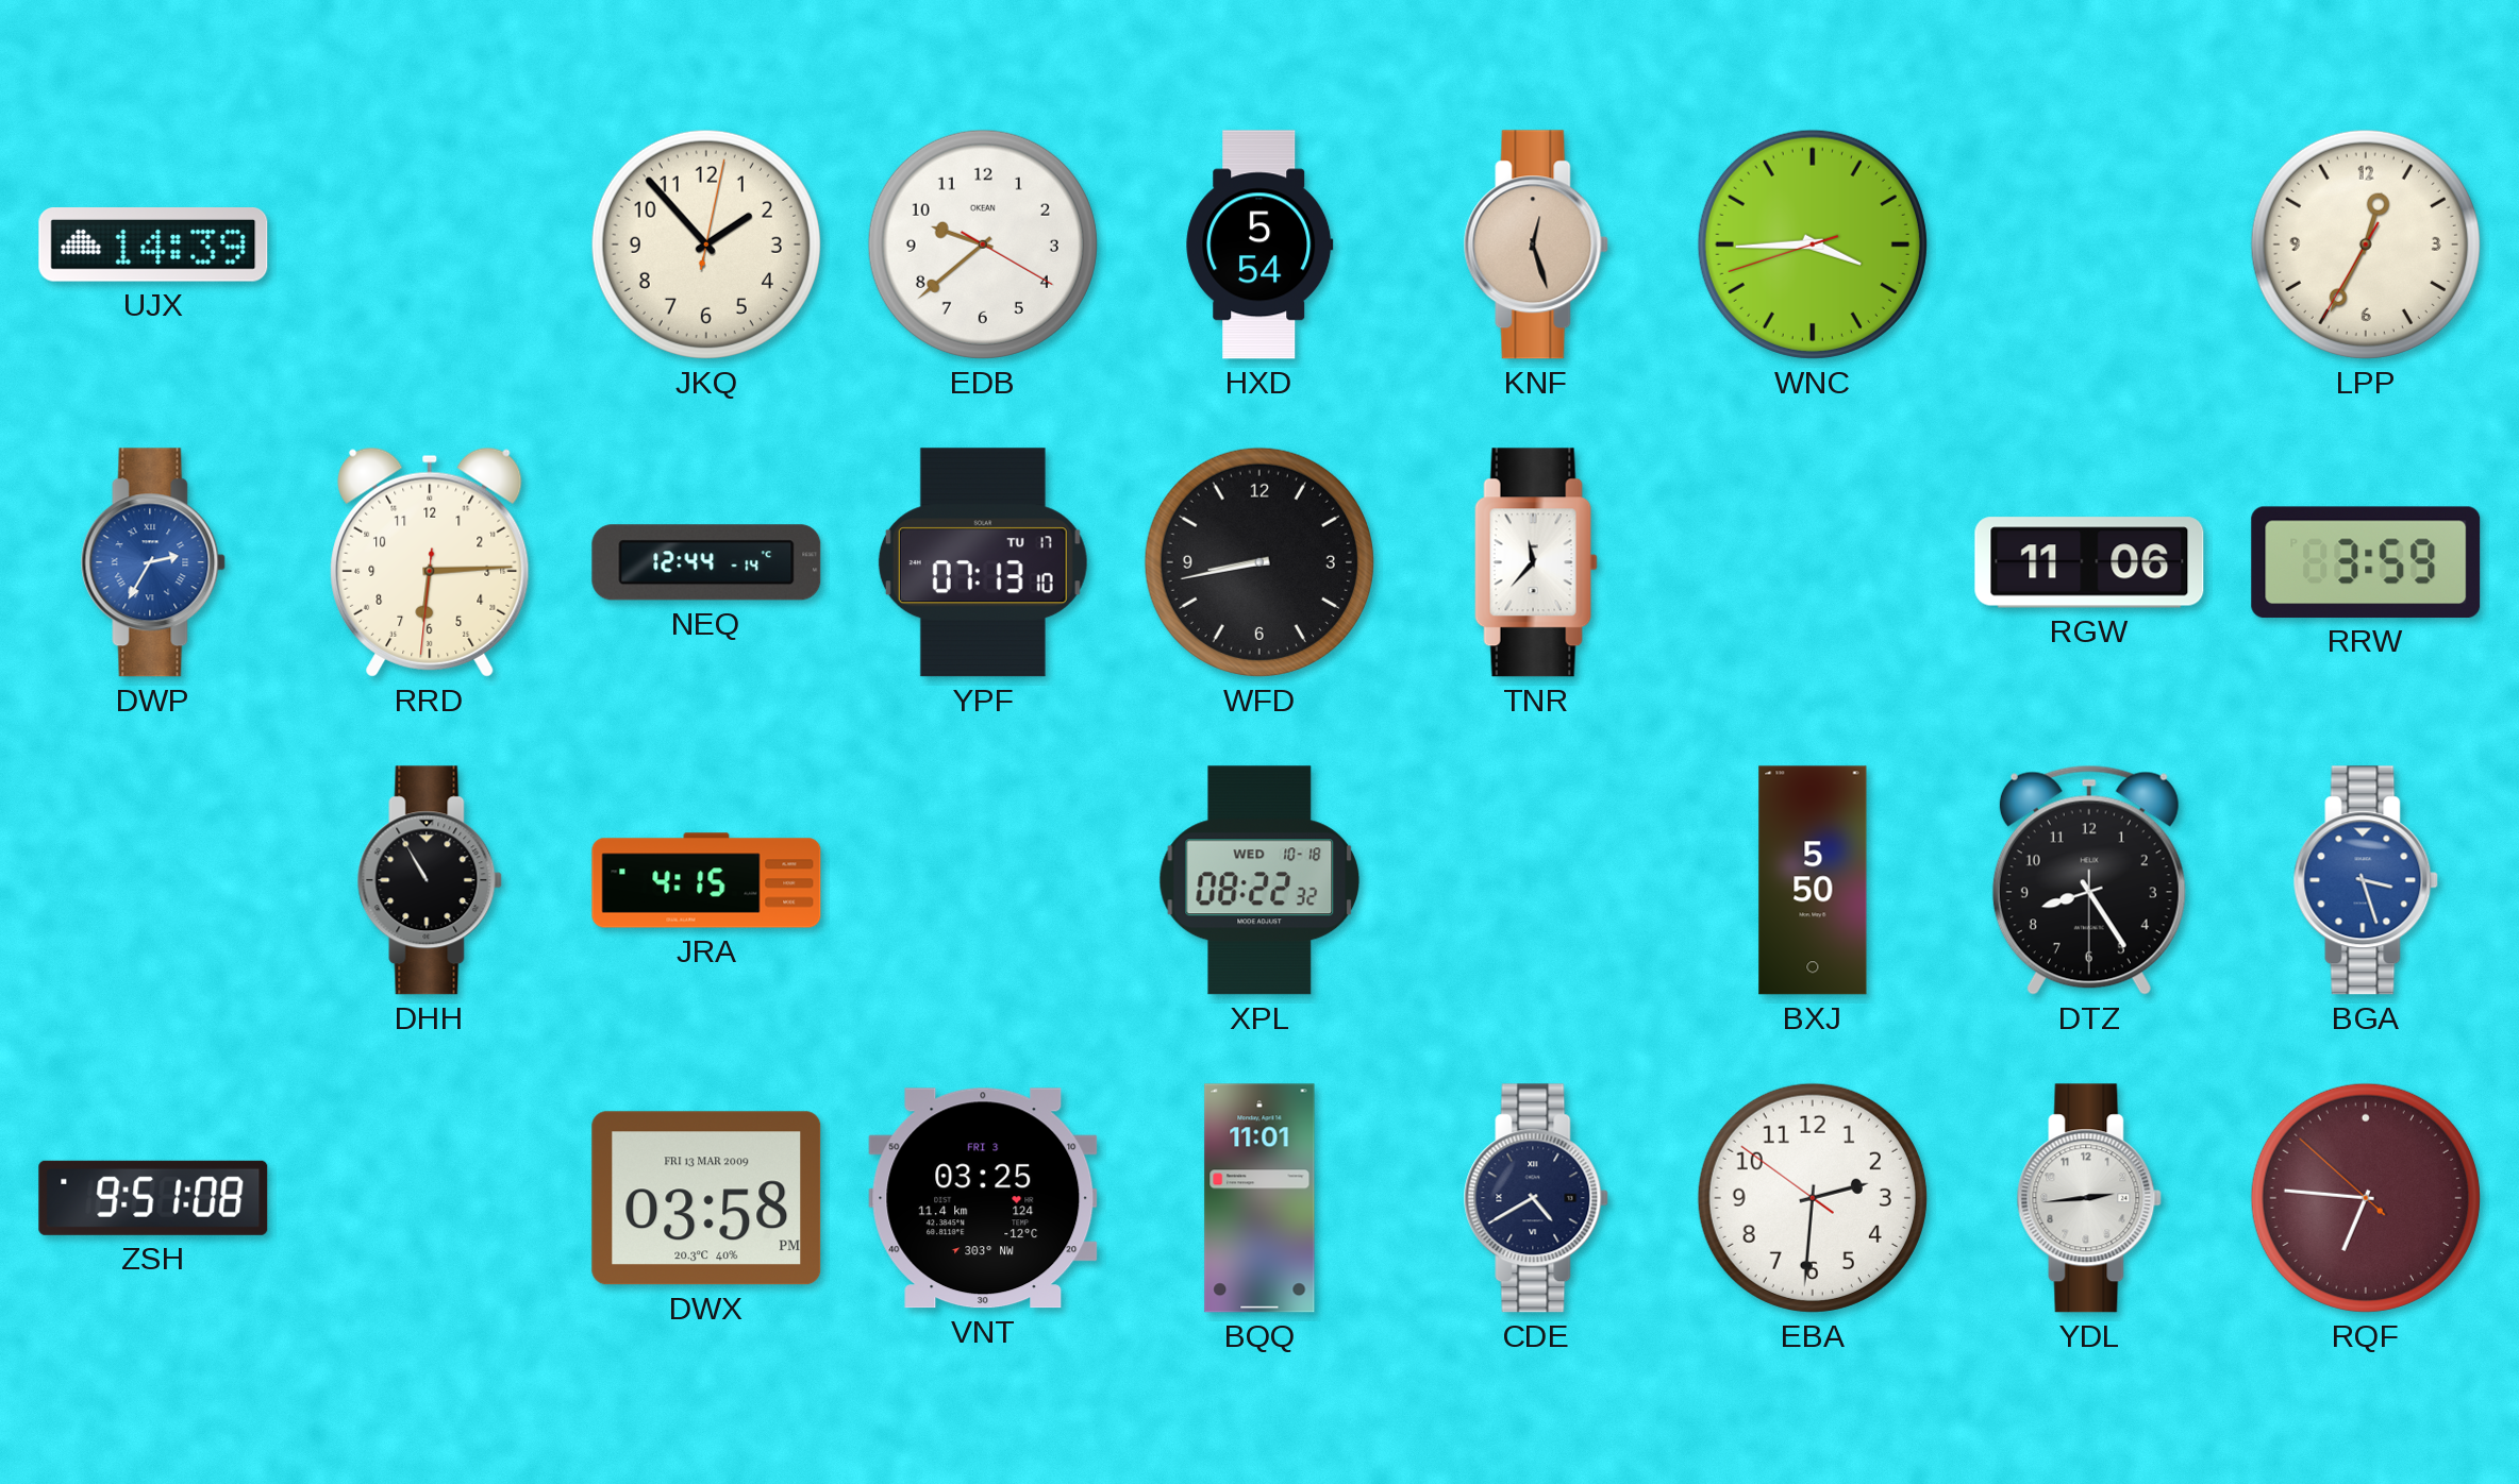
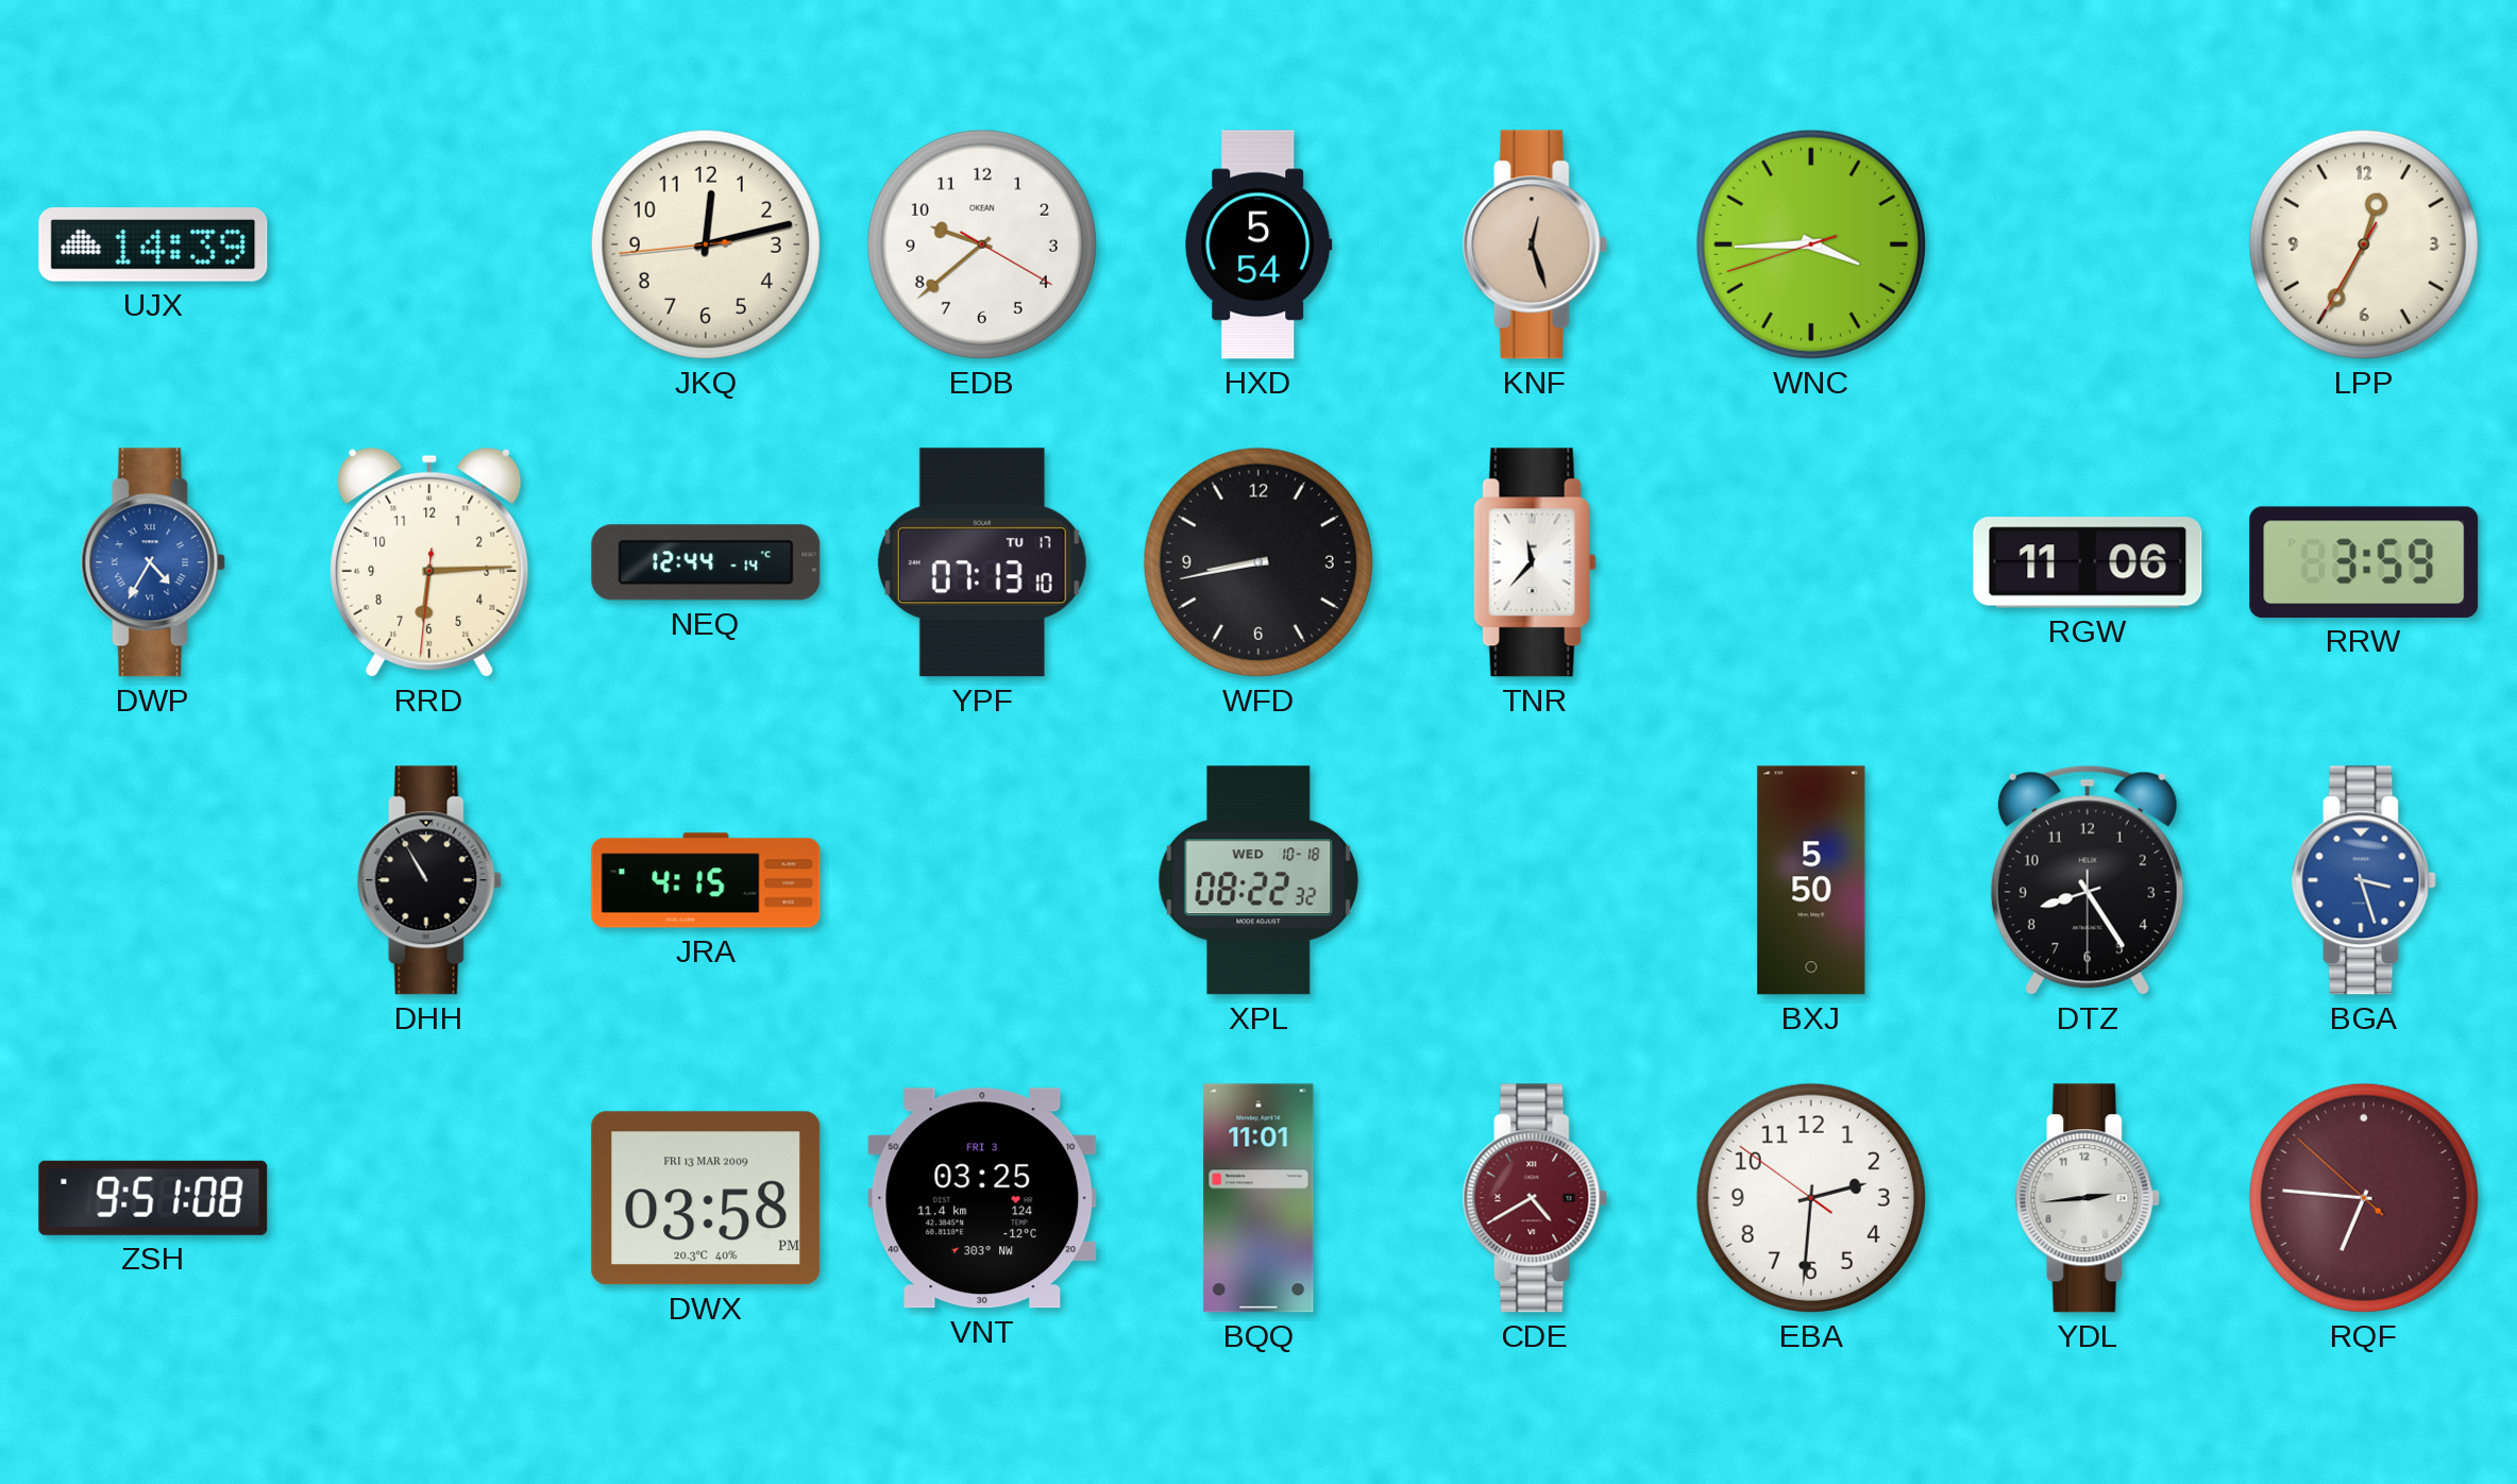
JKQ: 1:53 -> 12:12 (706, 244)
DWP: 2:35 -> 4:35 (153, 562)
CDE dial: navy -> burgundy (1535, 1198)
